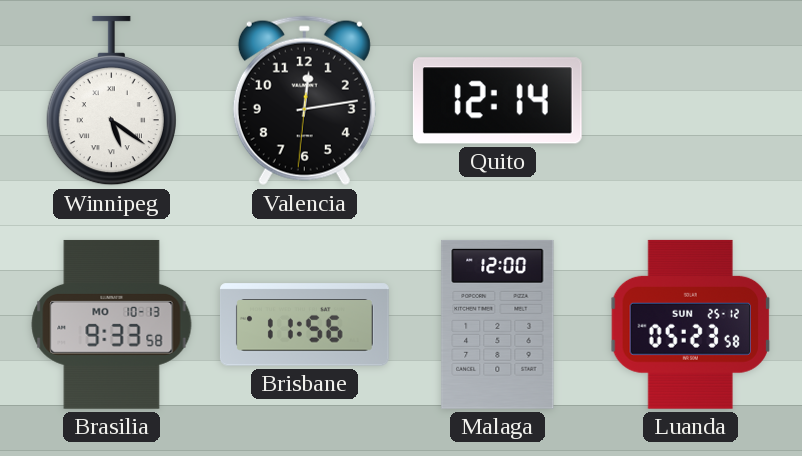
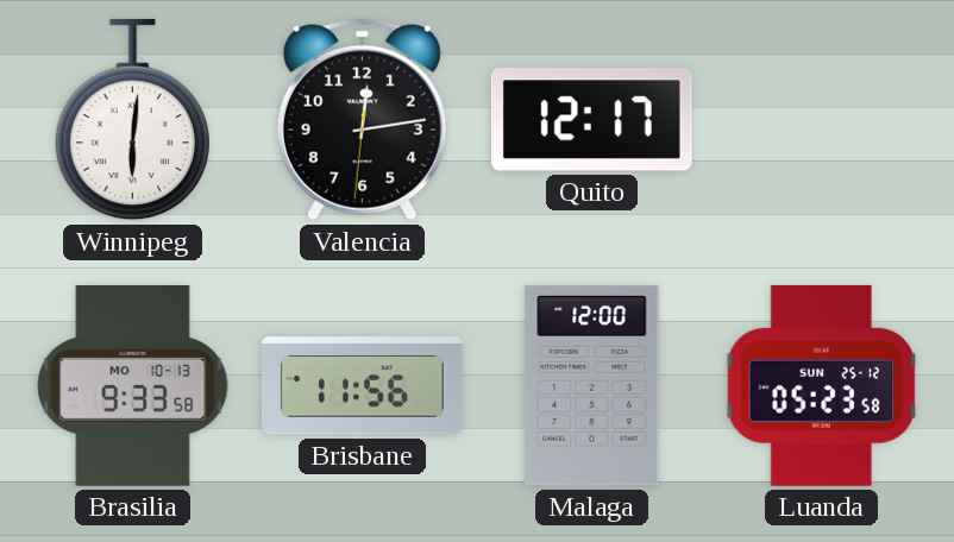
Winnipeg: 5:21 -> 6:01 (132, 120)
Quito: 12:14 -> 12:17 (591, 120)
